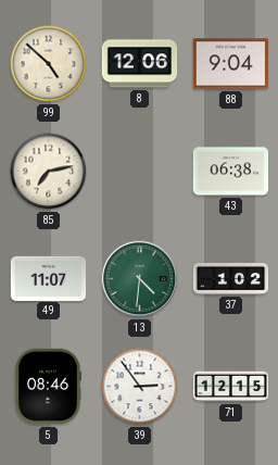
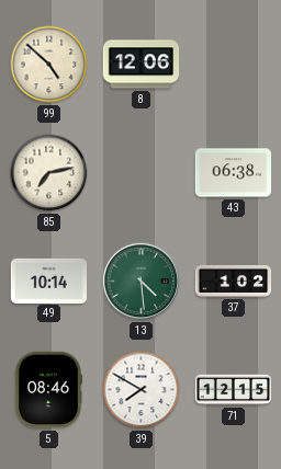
88: 9:04 -> none (231, 64)
49: 11:07 -> 10:14 (49, 281)
13: 4:31 -> 4:29 (140, 281)
39: 2:54 -> 7:50 (142, 390)
